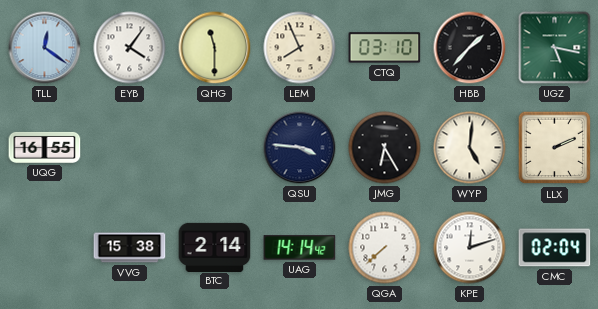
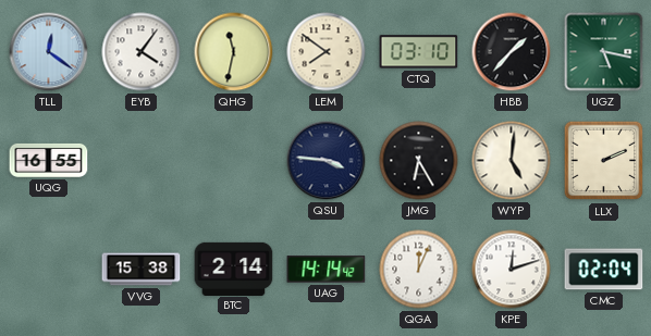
QHG: 11:30 -> 11:32 (234, 52)
LEM: 7:56 -> 7:51 (327, 52)
QGA: 7:38 -> 12:04 (419, 270)
